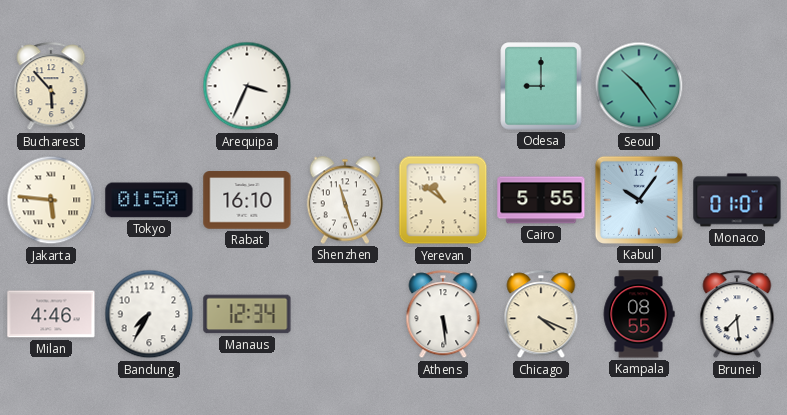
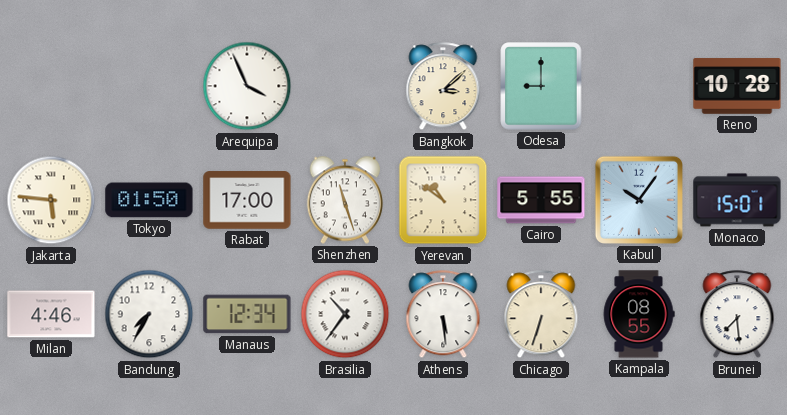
Bucharest: 5:53 -> none (51, 87)
Arequipa: 3:34 -> 3:56 (247, 86)
Bangkok: none -> 3:08 (443, 87)
Seoul: 10:24 -> none (639, 86)
Reno: none -> 10:28 (737, 86)
Rabat: 16:10 -> 17:00 (247, 200)
Monaco: 01:01 -> 15:01 (737, 200)
Brasilia: none -> 10:36 (345, 314)
Chicago: 4:19 -> 6:33 (541, 315)
